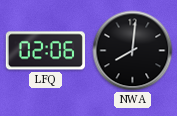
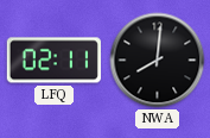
LFQ: 02:06 -> 02:11 (53, 61)
